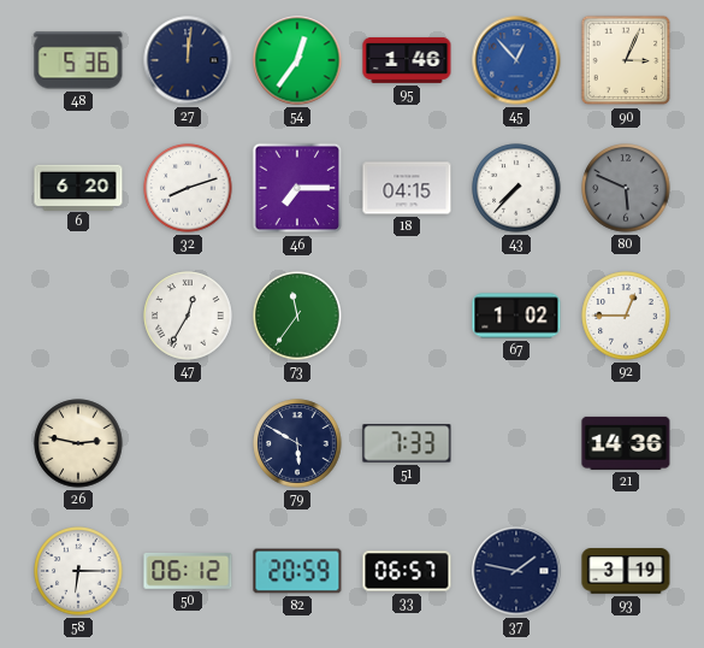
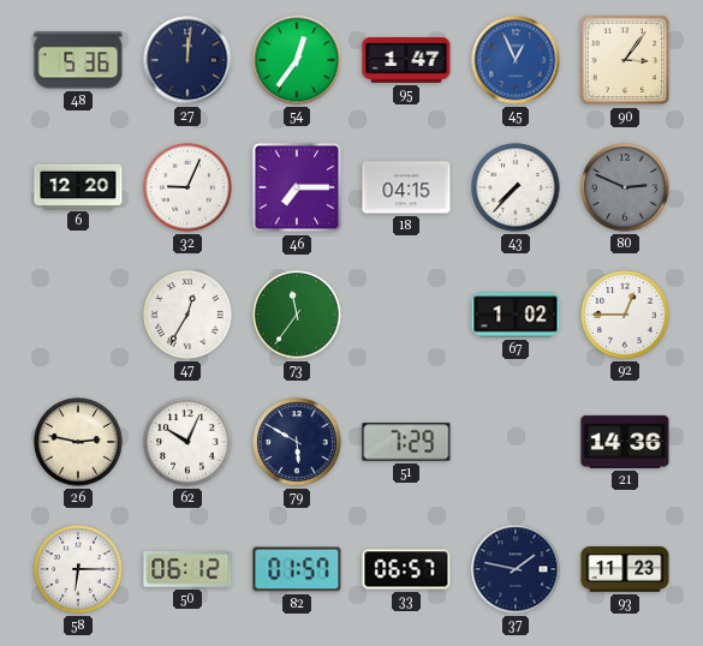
95: 1:46 -> 1:47 (406, 60)
45: 12:53 -> 12:56 (516, 60)
90: 3:04 -> 3:06 (625, 60)
6: 6:20 -> 12:20 (78, 186)
32: 8:12 -> 9:04 (187, 187)
80: 5:49 -> 2:49 (625, 187)
62: none -> 10:04 (187, 442)
51: 7:33 -> 7:29 (406, 442)
82: 20:59 -> 01:57 (297, 569)
93: 3:19 -> 11:23 (625, 569)
